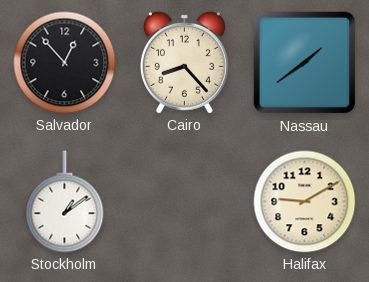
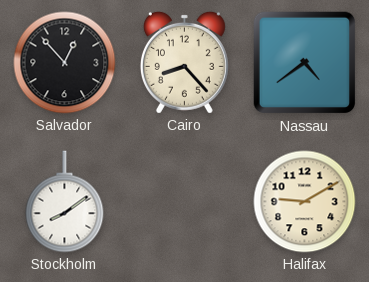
Nassau: 1:39 -> 4:39 (304, 63)
Stockholm: 1:09 -> 8:09 (65, 202)
